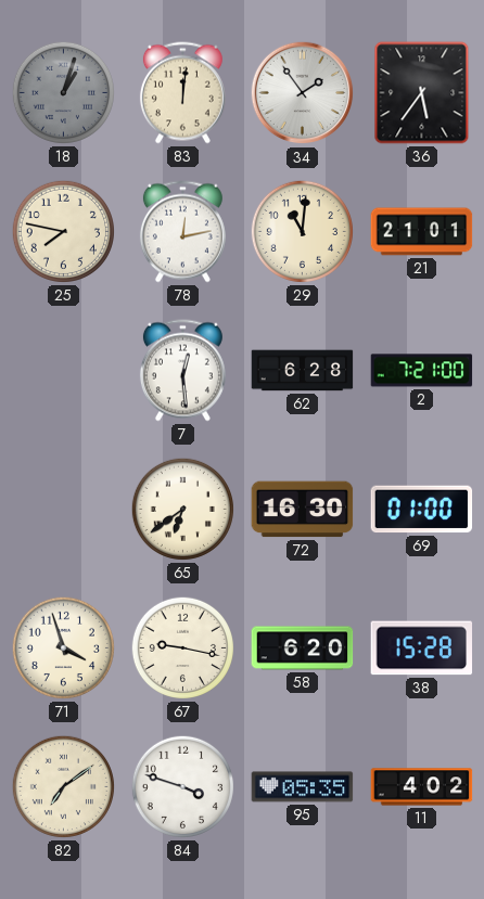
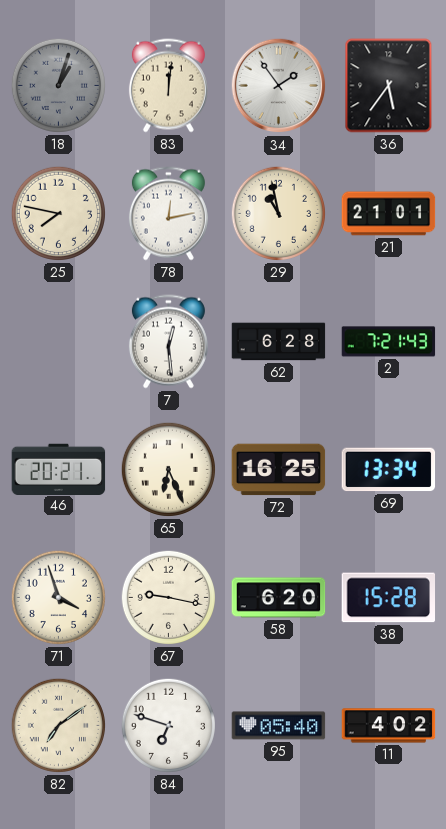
29: 11:01 -> 10:58 (278, 213)
2: 7:21:00 -> 7:21:43 (389, 342)
46: none -> 20:21 (59, 469)
65: 6:39 -> 6:26 (168, 469)
72: 16:30 -> 16:25 (279, 470)
69: 01:00 -> 13:34 (389, 470)
84: 3:48 -> 6:48 (168, 725)
95: 05:35 -> 05:40 (279, 726)
